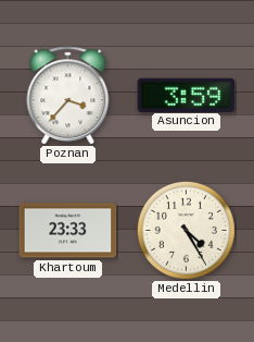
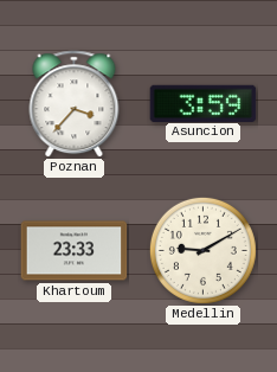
Medellin: 4:25 -> 9:10 (202, 250)
